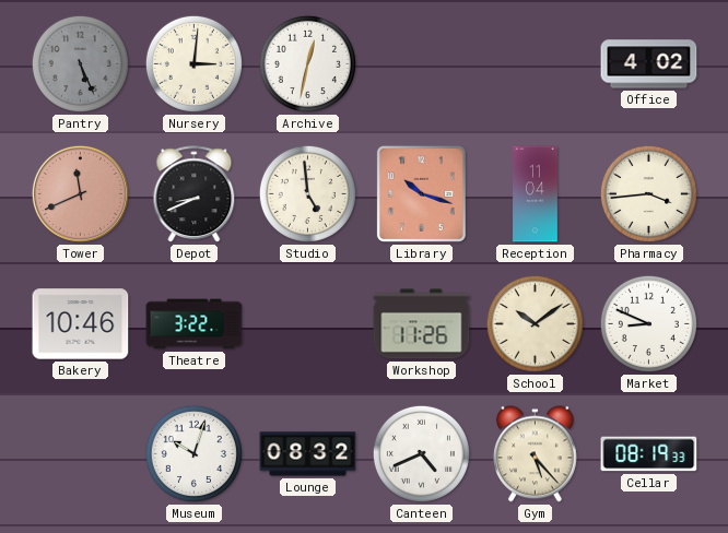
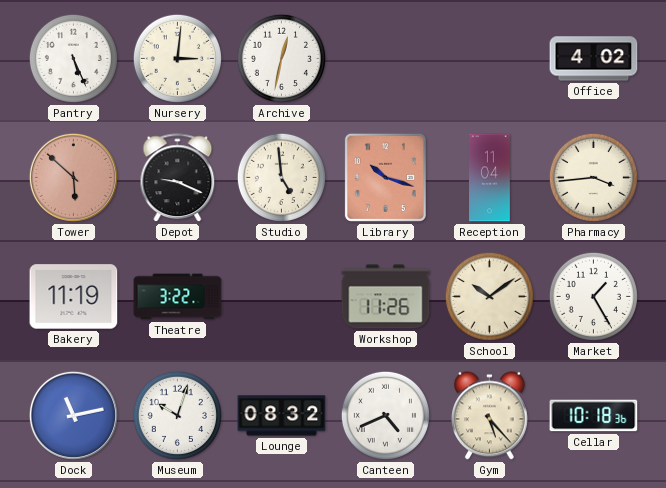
Pantry dial: grey -> white (73, 58)
Tower: 11:41 -> 5:52 (73, 177)
Depot: 8:41 -> 9:19 (178, 178)
Bakery: 10:46 -> 11:19 (74, 297)
Market: 8:49 -> 1:25 (593, 296)
Dock: none -> 11:13 (73, 415)
Cellar: 08:19 -> 10:18 (594, 416)
